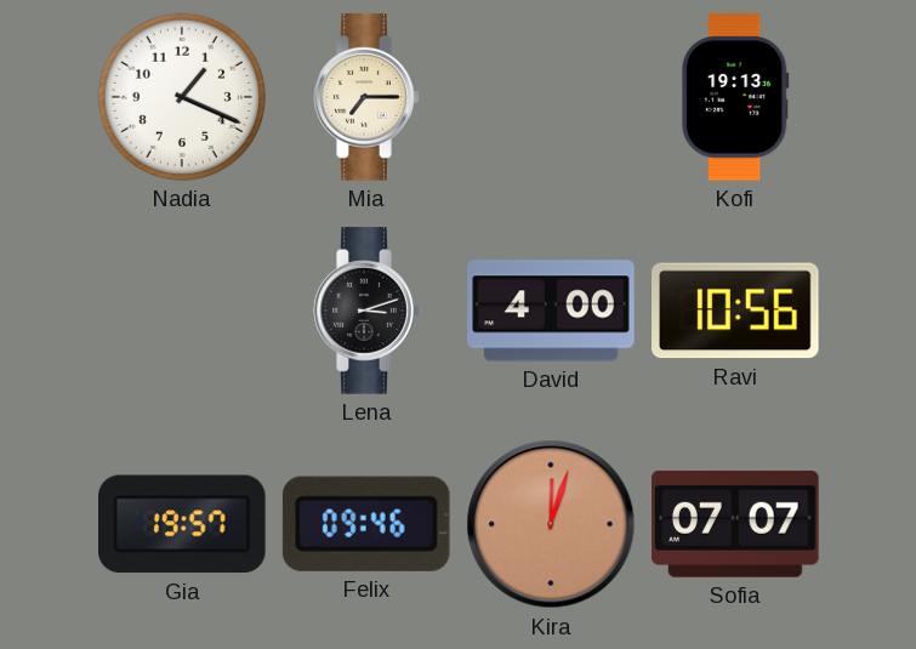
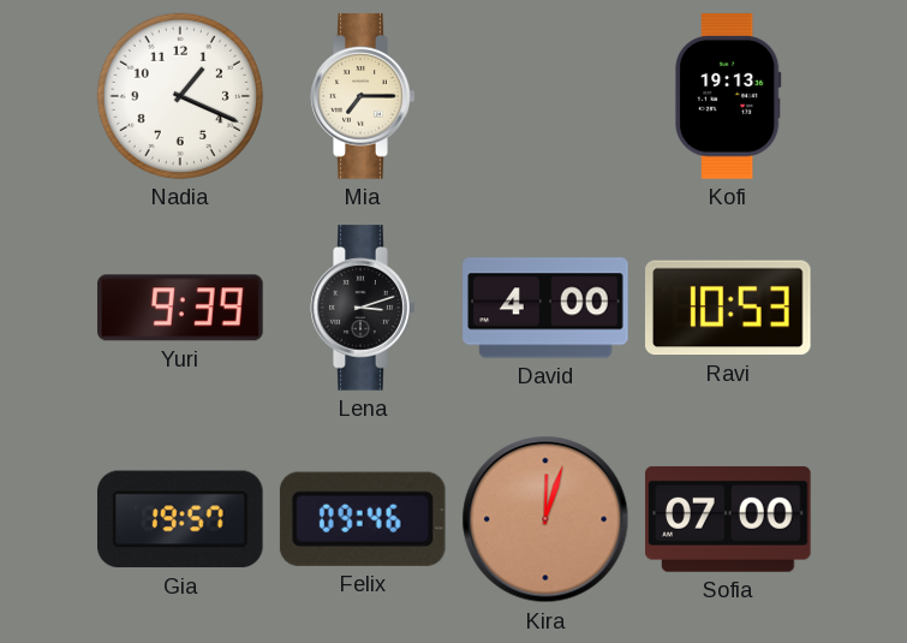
Yuri: none -> 9:39 (180, 308)
Ravi: 10:56 -> 10:53 (729, 308)
Sofia: 07:07 -> 07:00 (728, 519)
